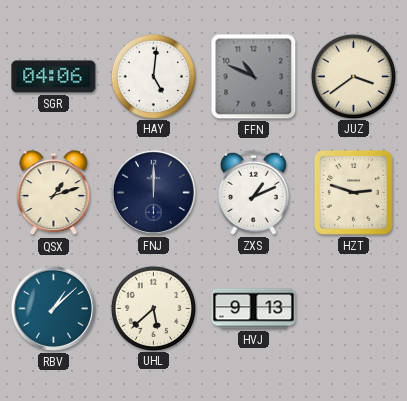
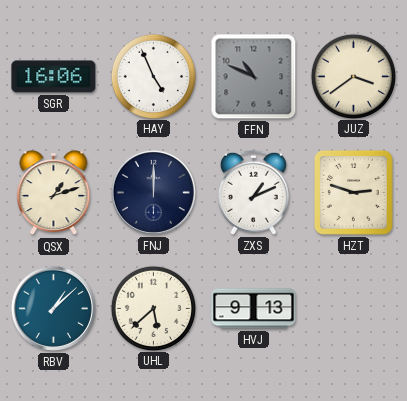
SGR: 04:06 -> 16:06 (54, 77)
HAY: 5:01 -> 4:56 (153, 76)
